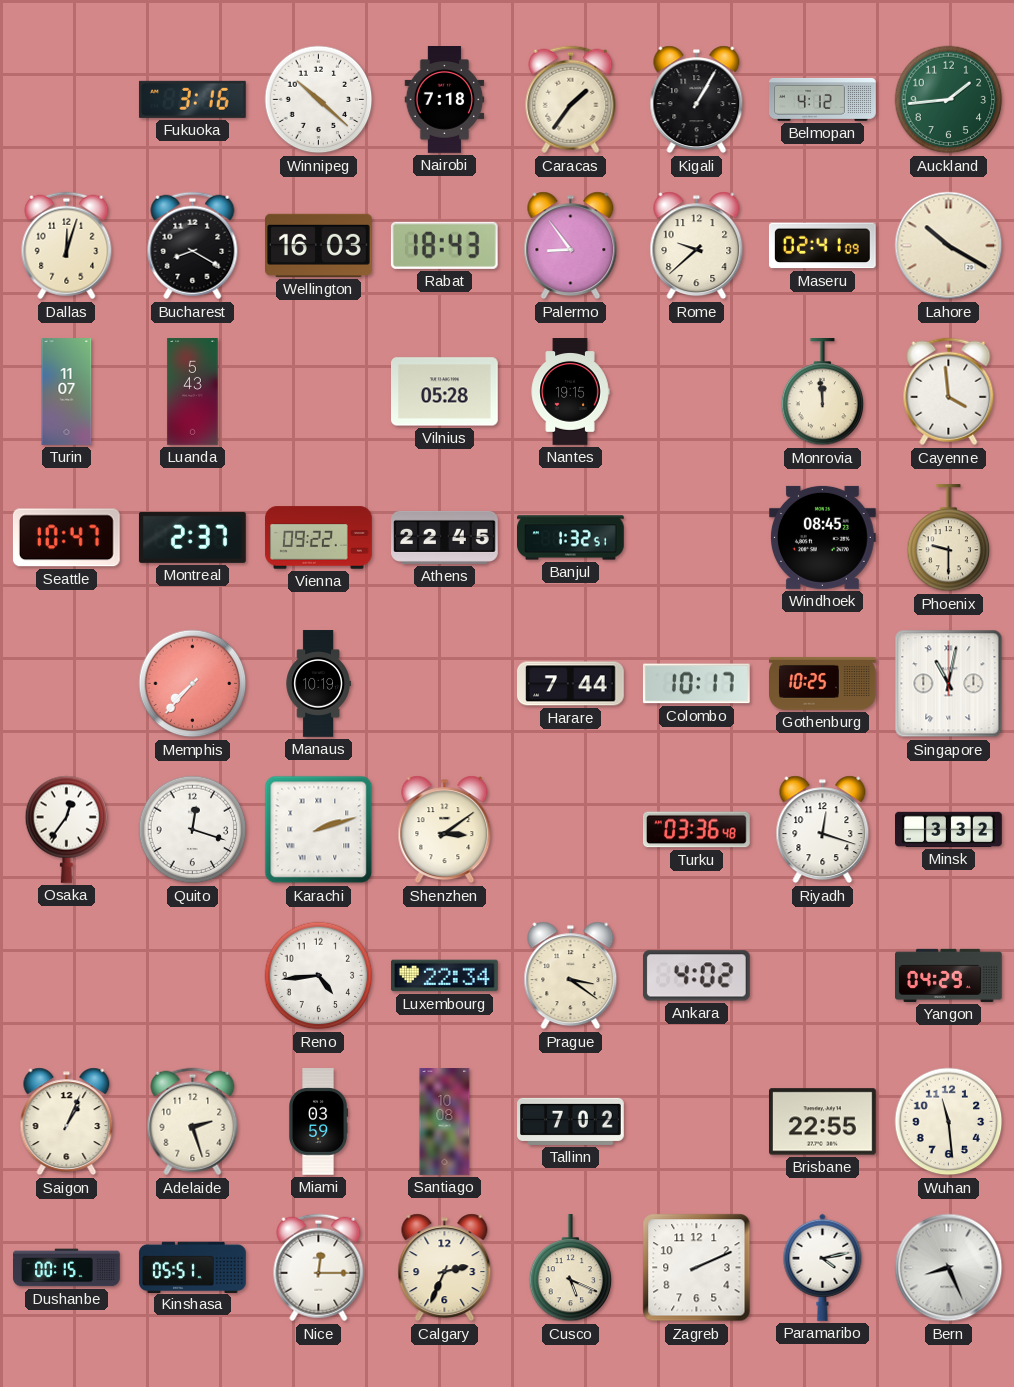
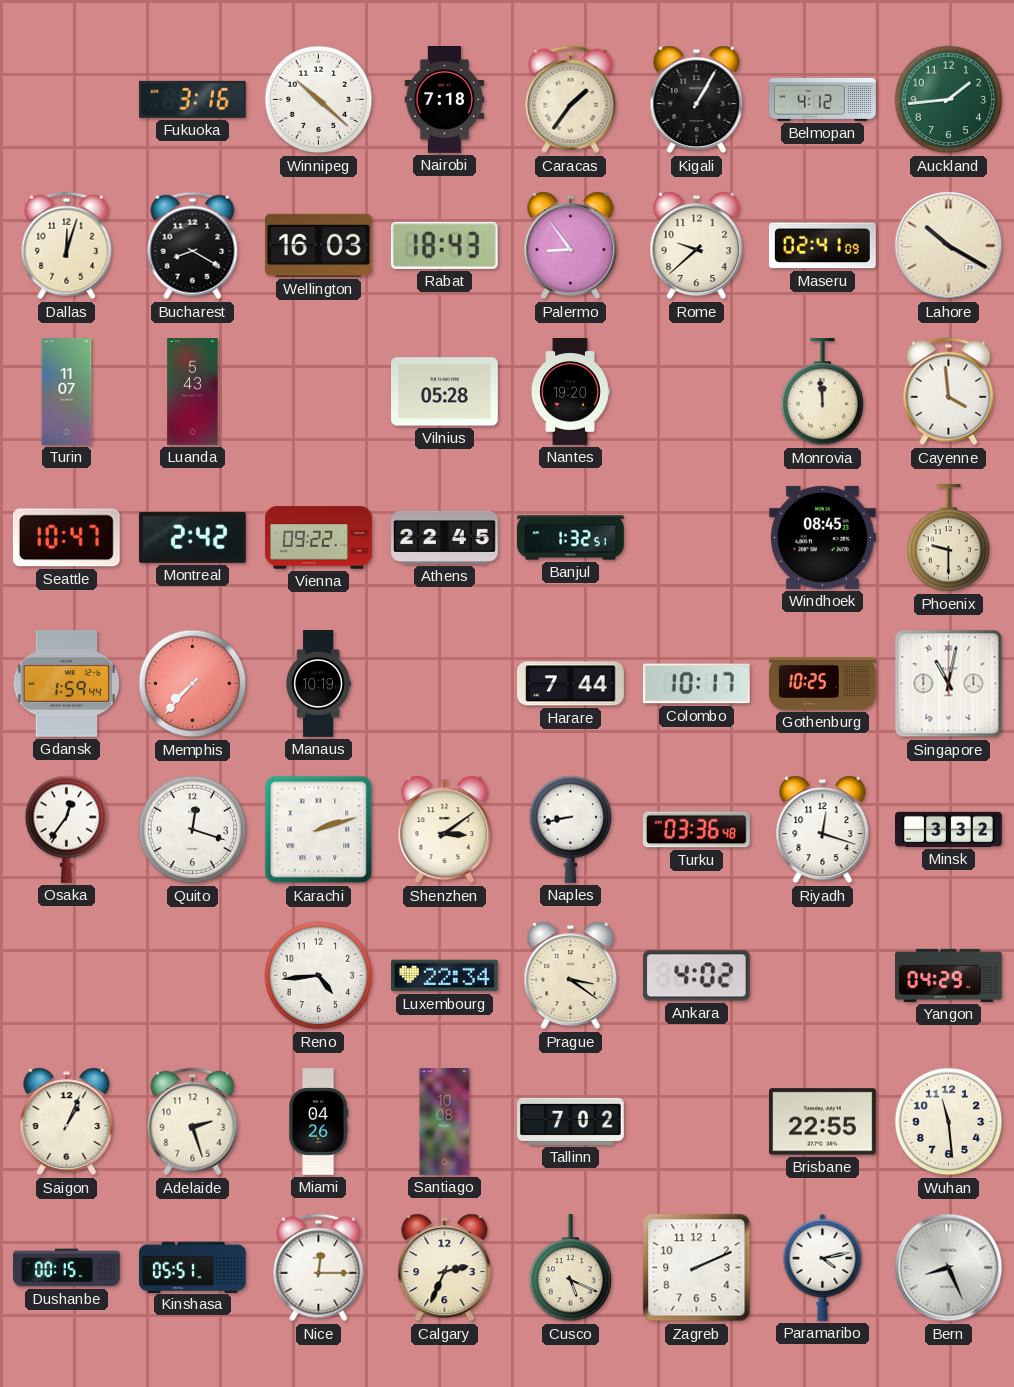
Nantes: 19:15 -> 19:20 (570, 392)
Montreal: 2:37 -> 2:42 (193, 537)
Gdansk: none -> 1:59 (67, 684)
Naples: none -> 8:43 (571, 829)
Miami: 03:59 -> 04:26 (319, 1122)
